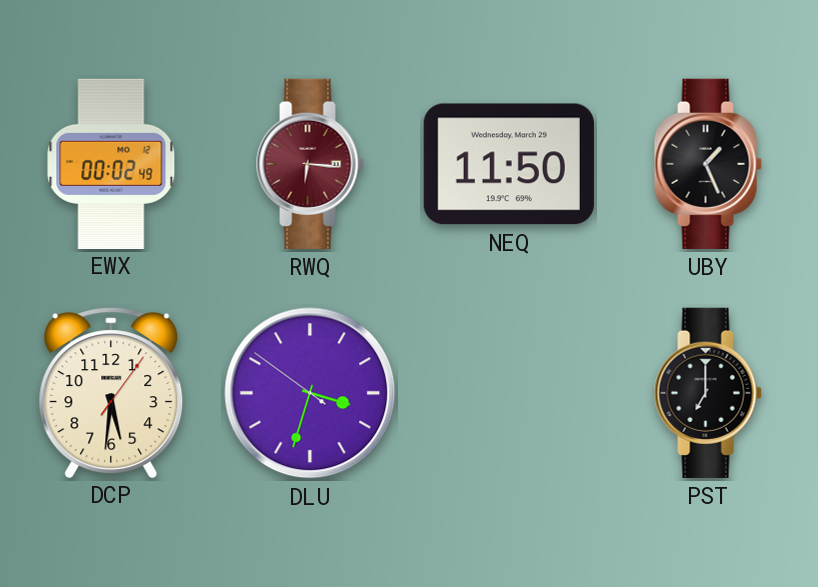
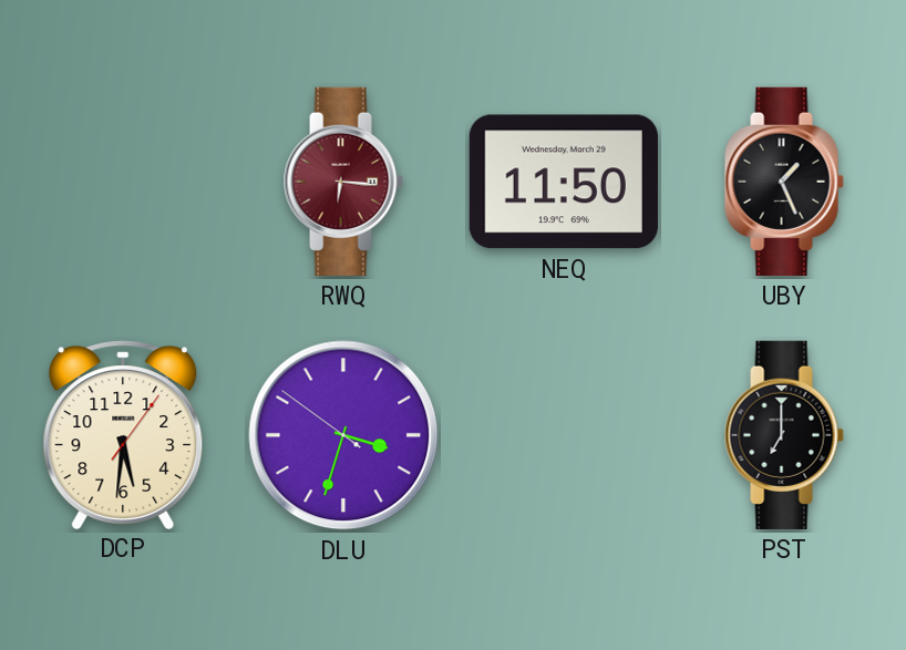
EWX: 00:02 -> none (111, 163)
